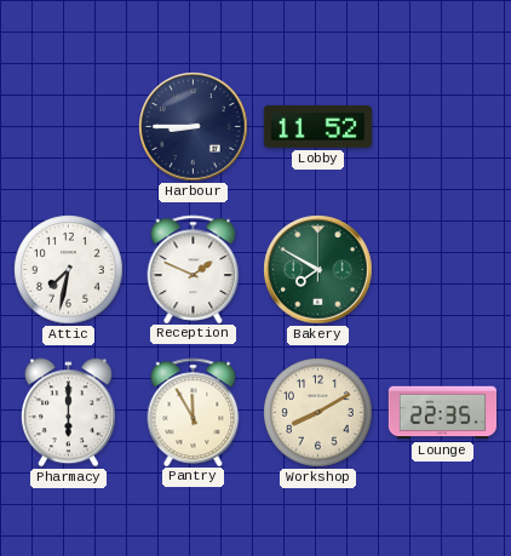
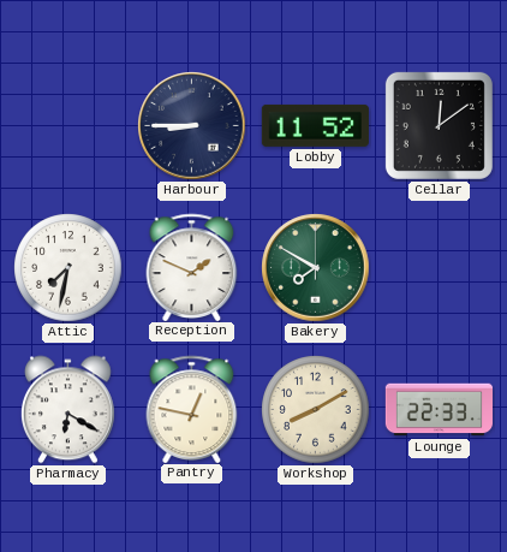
Cellar: none -> 12:09 (439, 125)
Pharmacy: 6:00 -> 6:20 (67, 410)
Pantry: 11:55 -> 12:47 (192, 409)
Lounge: 22:35 -> 22:33 (439, 410)
